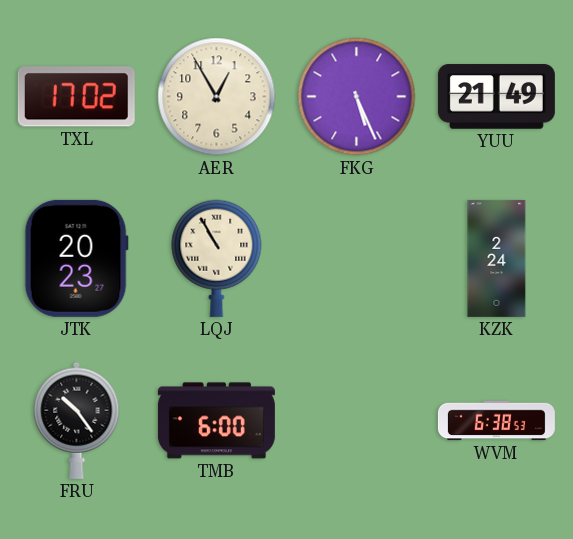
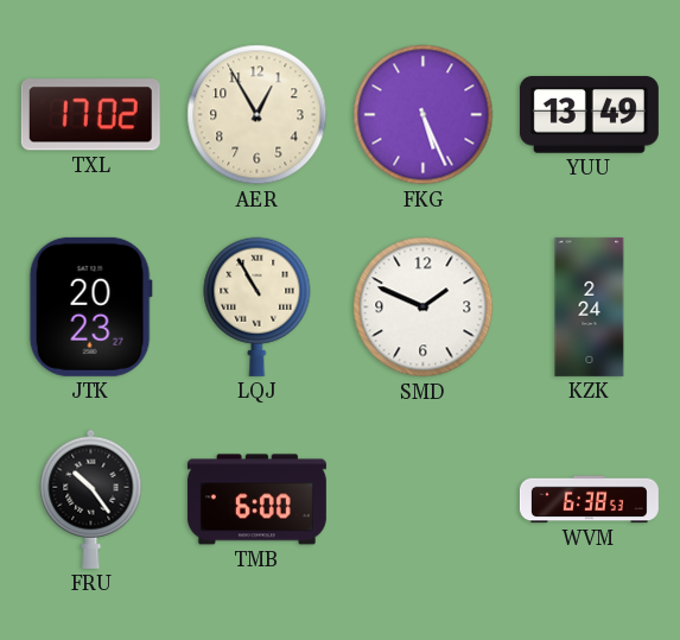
YUU: 21:49 -> 13:49 (589, 115)
SMD: none -> 1:49 (424, 308)
